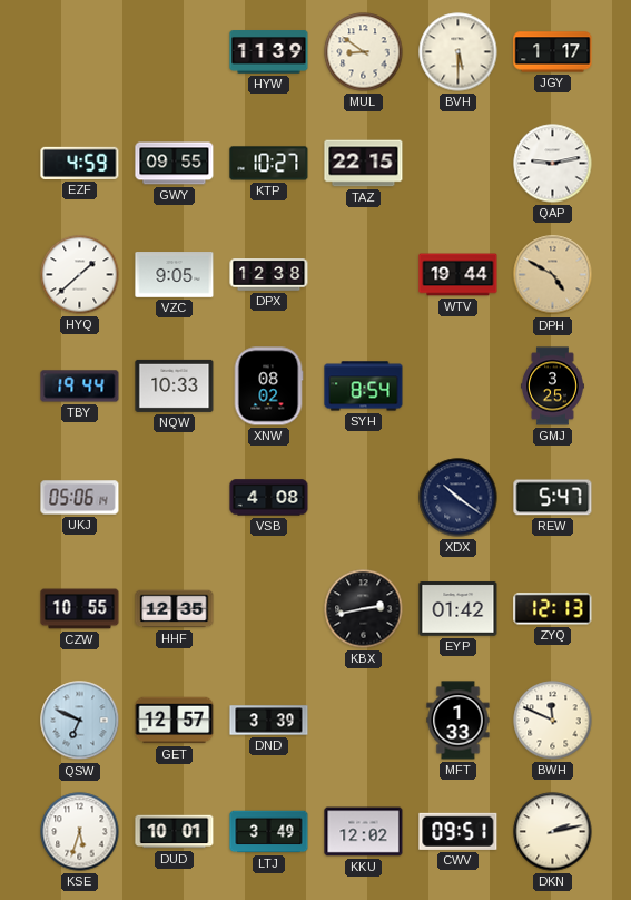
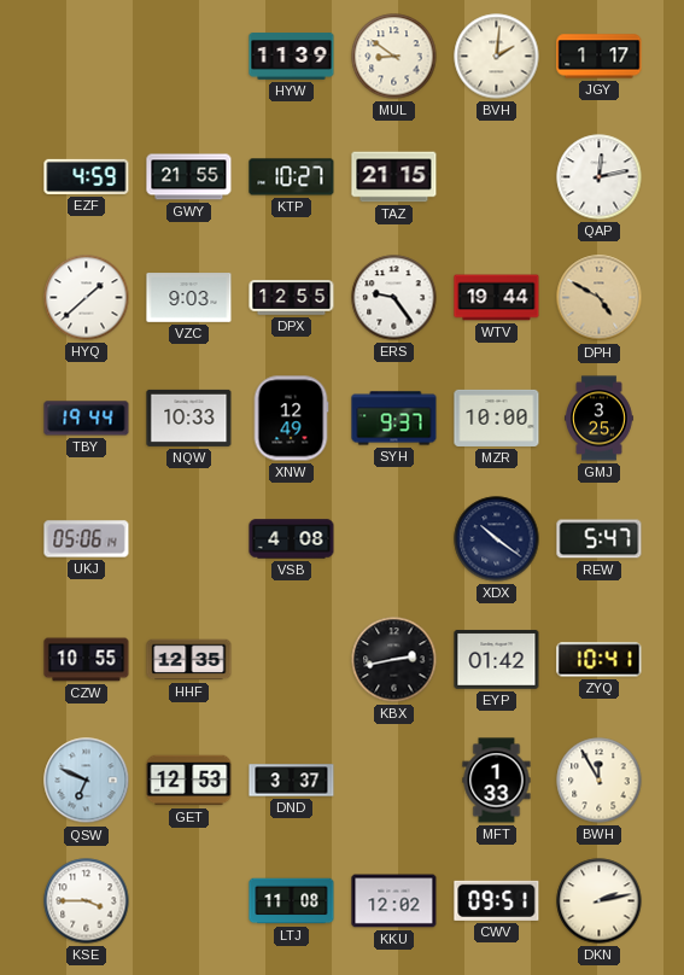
BVH: 5:30 -> 2:01 (497, 57)
GWY: 09:55 -> 21:55 (189, 177)
TAZ: 22:15 -> 21:15 (394, 177)
QAP: 9:13 -> 12:13 (600, 177)
VZC: 9:05 -> 9:03 (189, 298)
DPX: 12:38 -> 12:55 (292, 298)
ERS: none -> 9:24 (394, 298)
XNW: 08:02 -> 12:49 (291, 419)
SYH: 8:54 -> 9:37 (394, 419)
MZR: none -> 10:00 (497, 418)
ZYQ: 12:13 -> 10:41 (600, 660)
GET: 12:57 -> 12:53 (189, 781)
DND: 3:39 -> 3:37 (292, 781)
BWH: 11:49 -> 11:55 (600, 781)
KSE: 5:33 -> 3:45 (87, 901)
DUD: 10:01 -> none (175, 832)
LTJ: 3:49 -> 11:08 (292, 901)
